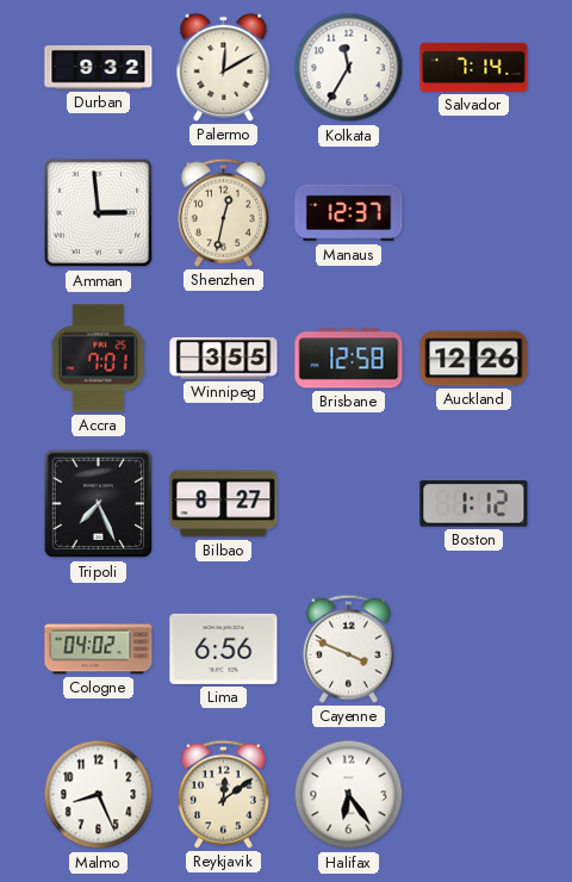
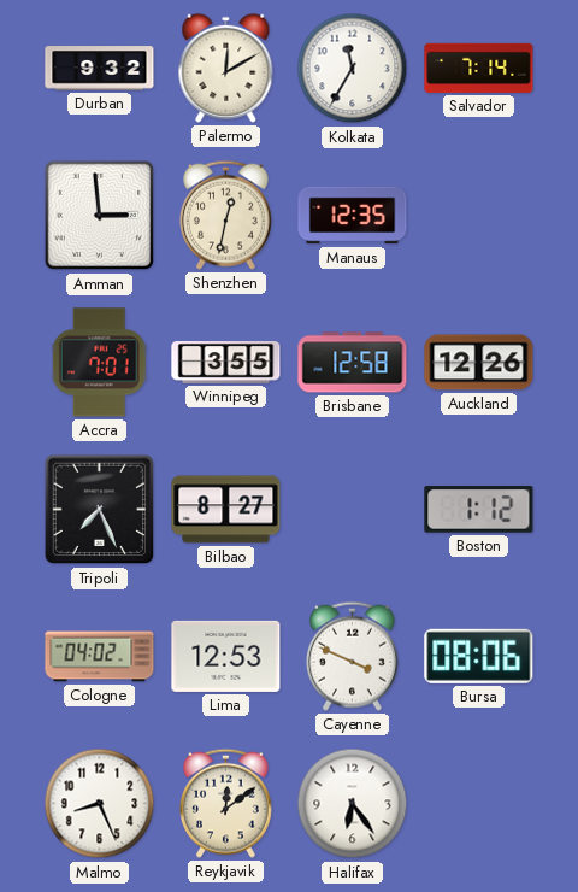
Manaus: 12:37 -> 12:35 (353, 216)
Lima: 6:56 -> 12:53 (226, 656)
Bursa: none -> 08:06 (479, 656)
